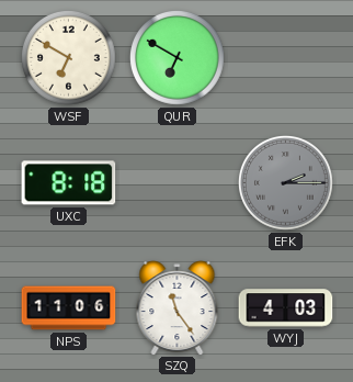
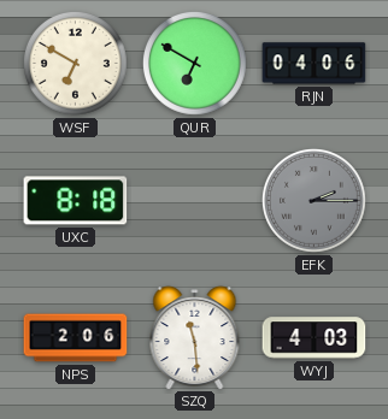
RJN: none -> 04:06 (314, 64)
NPS: 11:06 -> 2:06 (76, 338)
SZQ: 11:24 -> 11:29 (195, 338)
